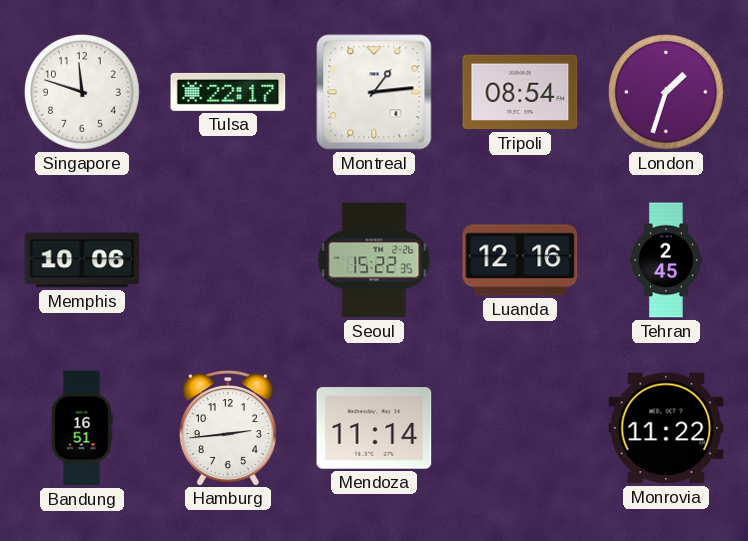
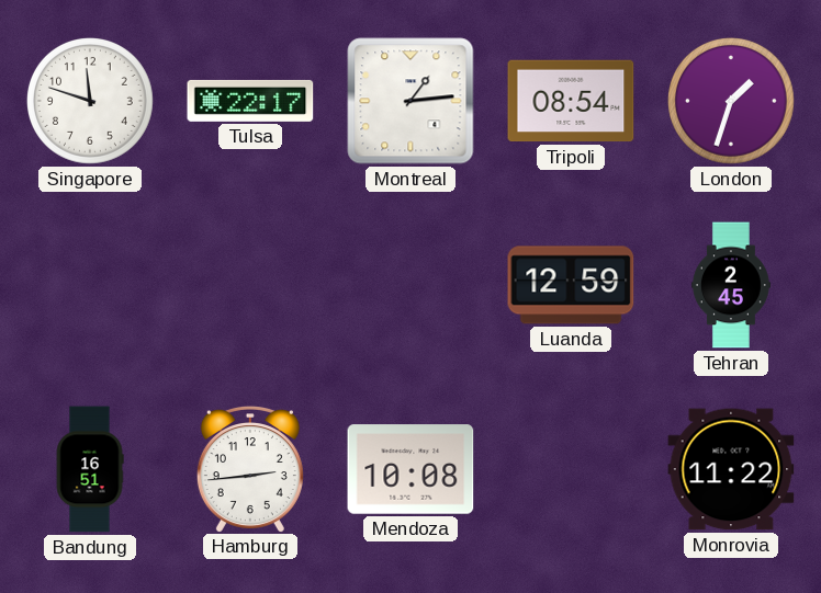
Memphis: 10:06 -> none (82, 260)
Seoul: 15:22 -> none (374, 260)
Luanda: 12:16 -> 12:59 (571, 285)
Mendoza: 11:14 -> 10:08 (410, 469)
